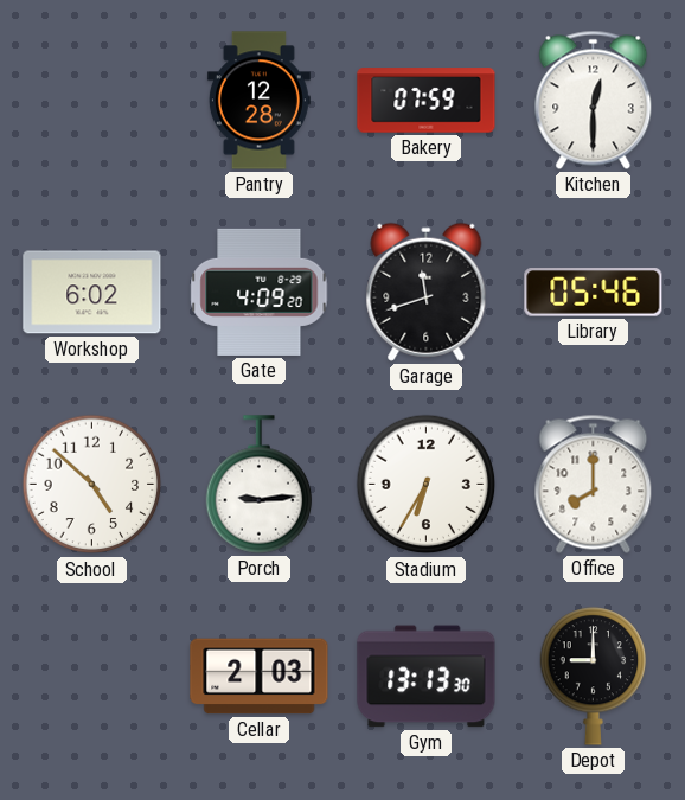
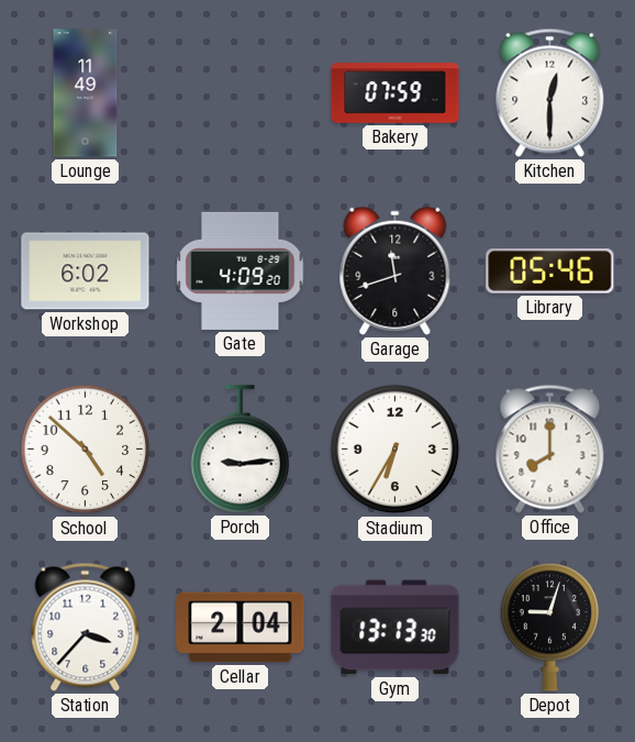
Lounge: none -> 11:49 (86, 93)
Pantry: 12:28 -> none (258, 101)
Station: none -> 3:37 (86, 627)
Cellar: 2:03 -> 2:04 (241, 628)
Depot: 9:00 -> 9:03 (550, 628)
